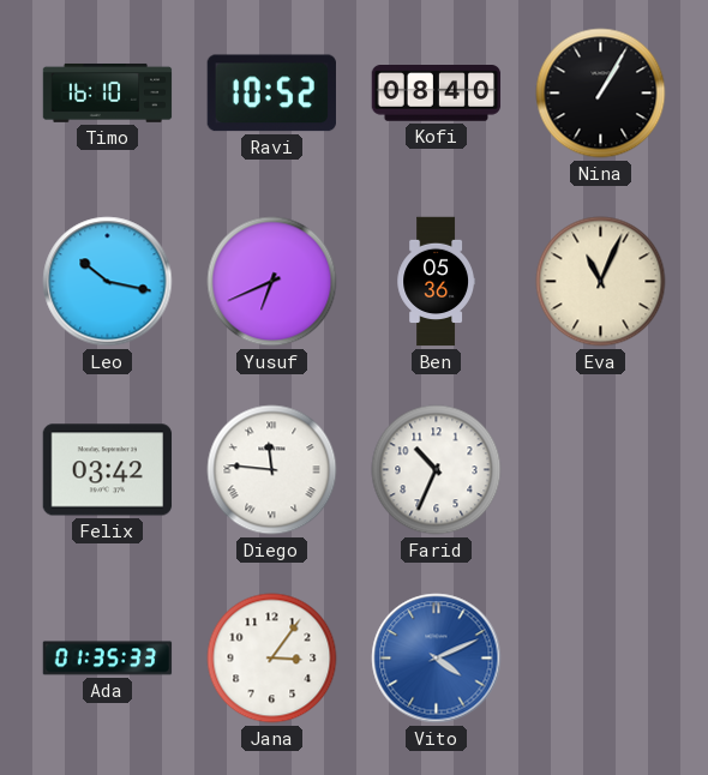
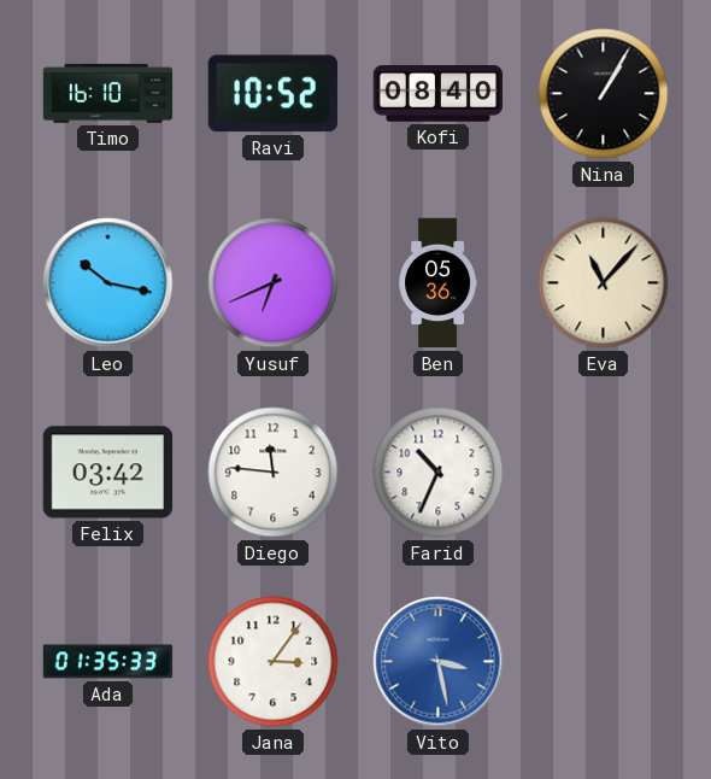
Eva: 11:04 -> 11:07 (604, 283)
Diego numerals: Roman -> Arabic (274, 473)
Vito: 4:11 -> 3:28 (439, 662)
